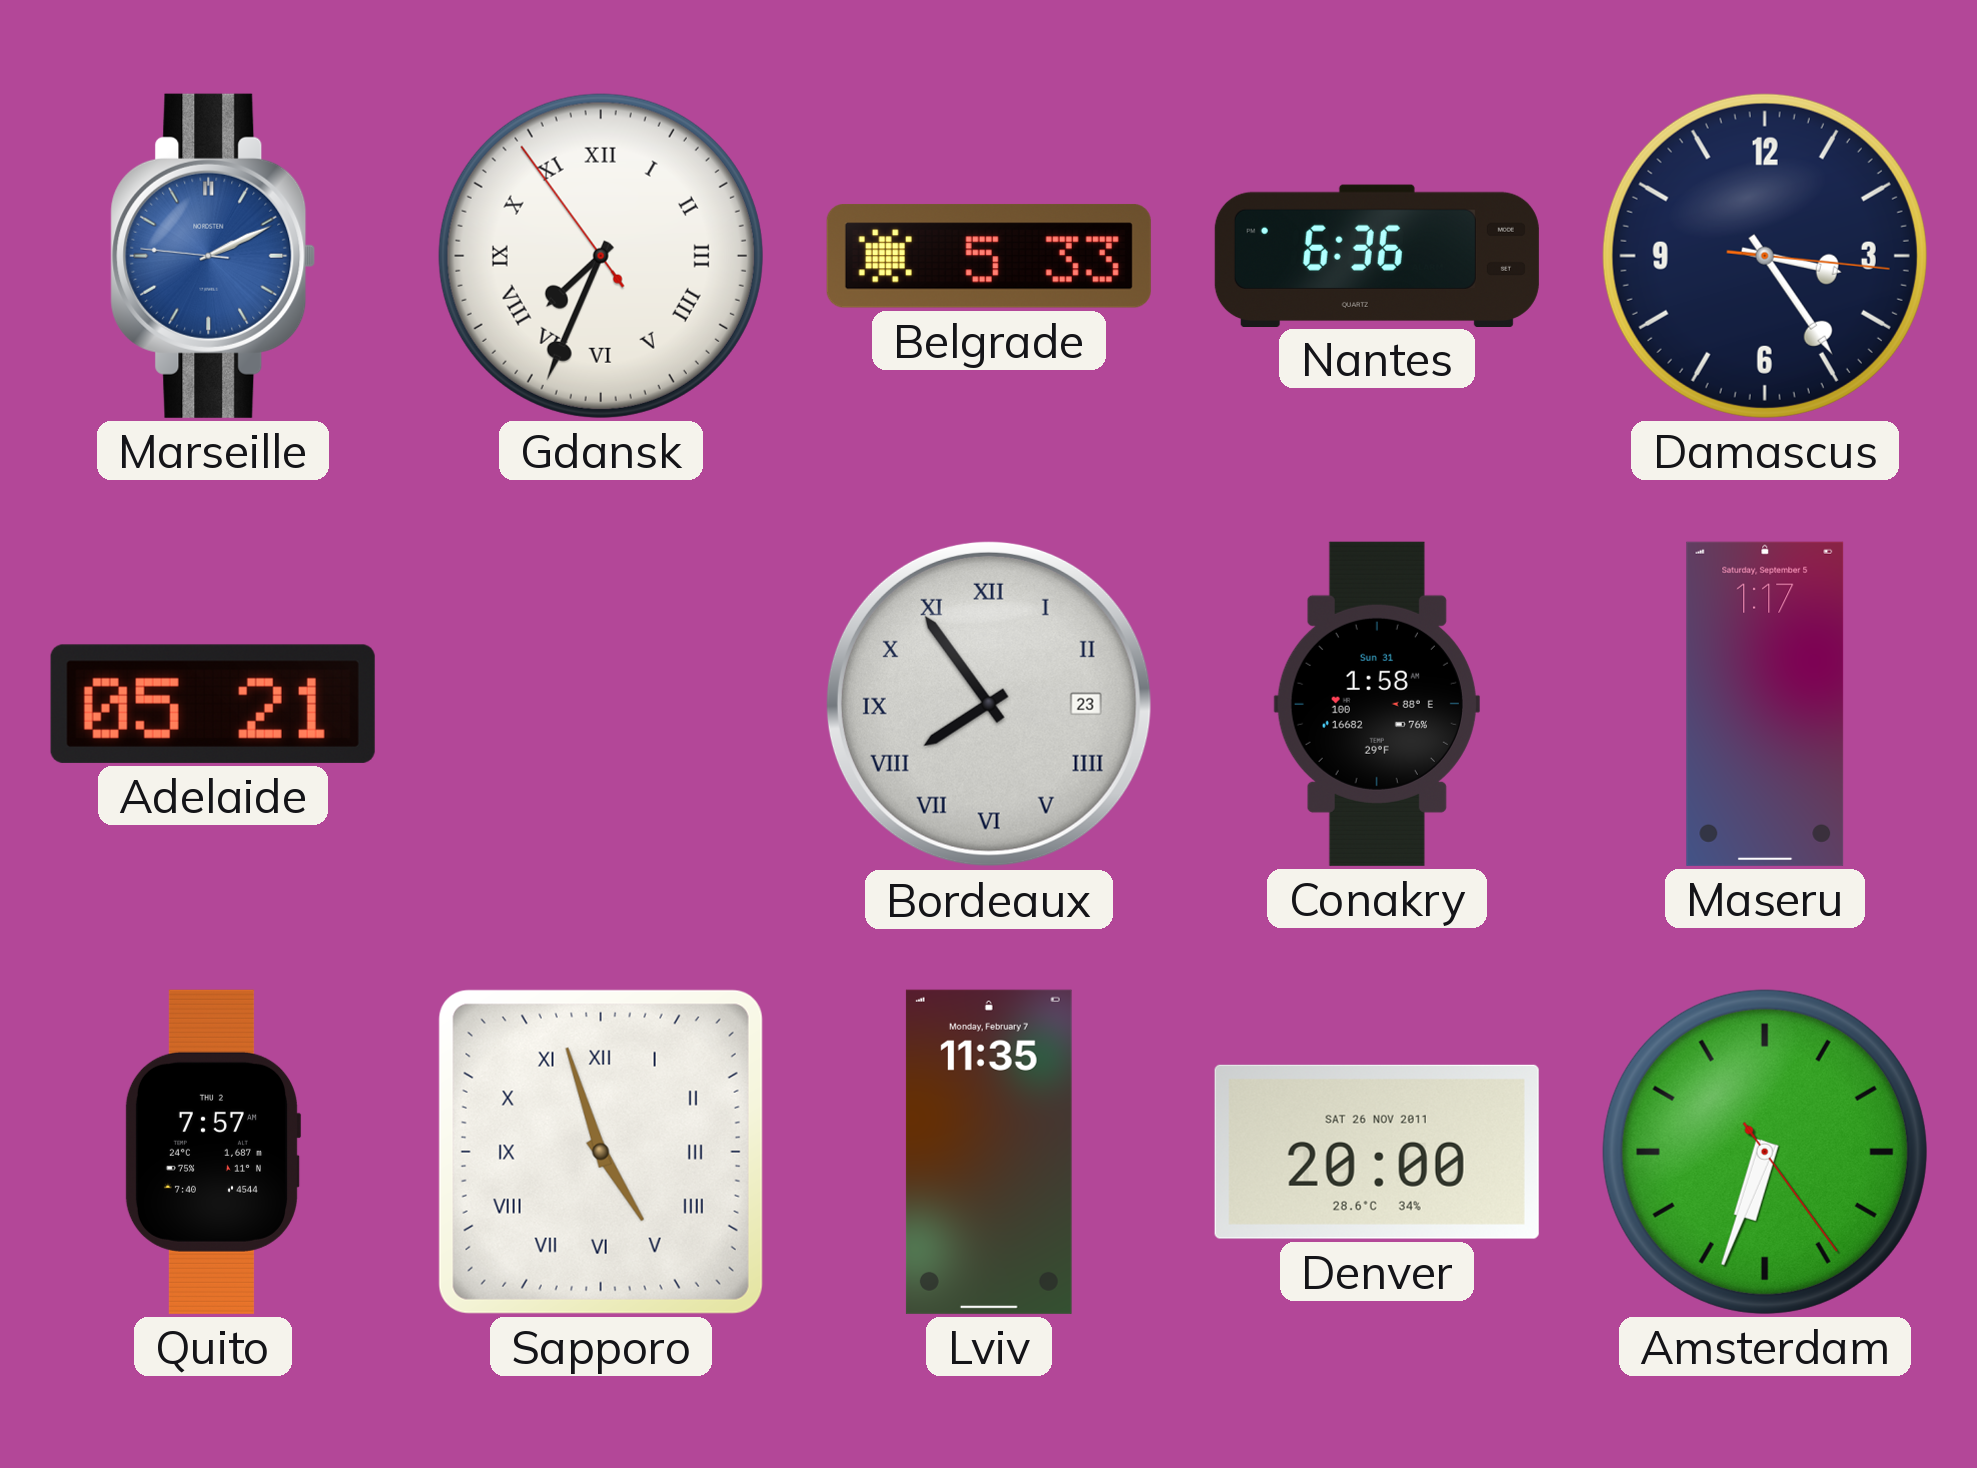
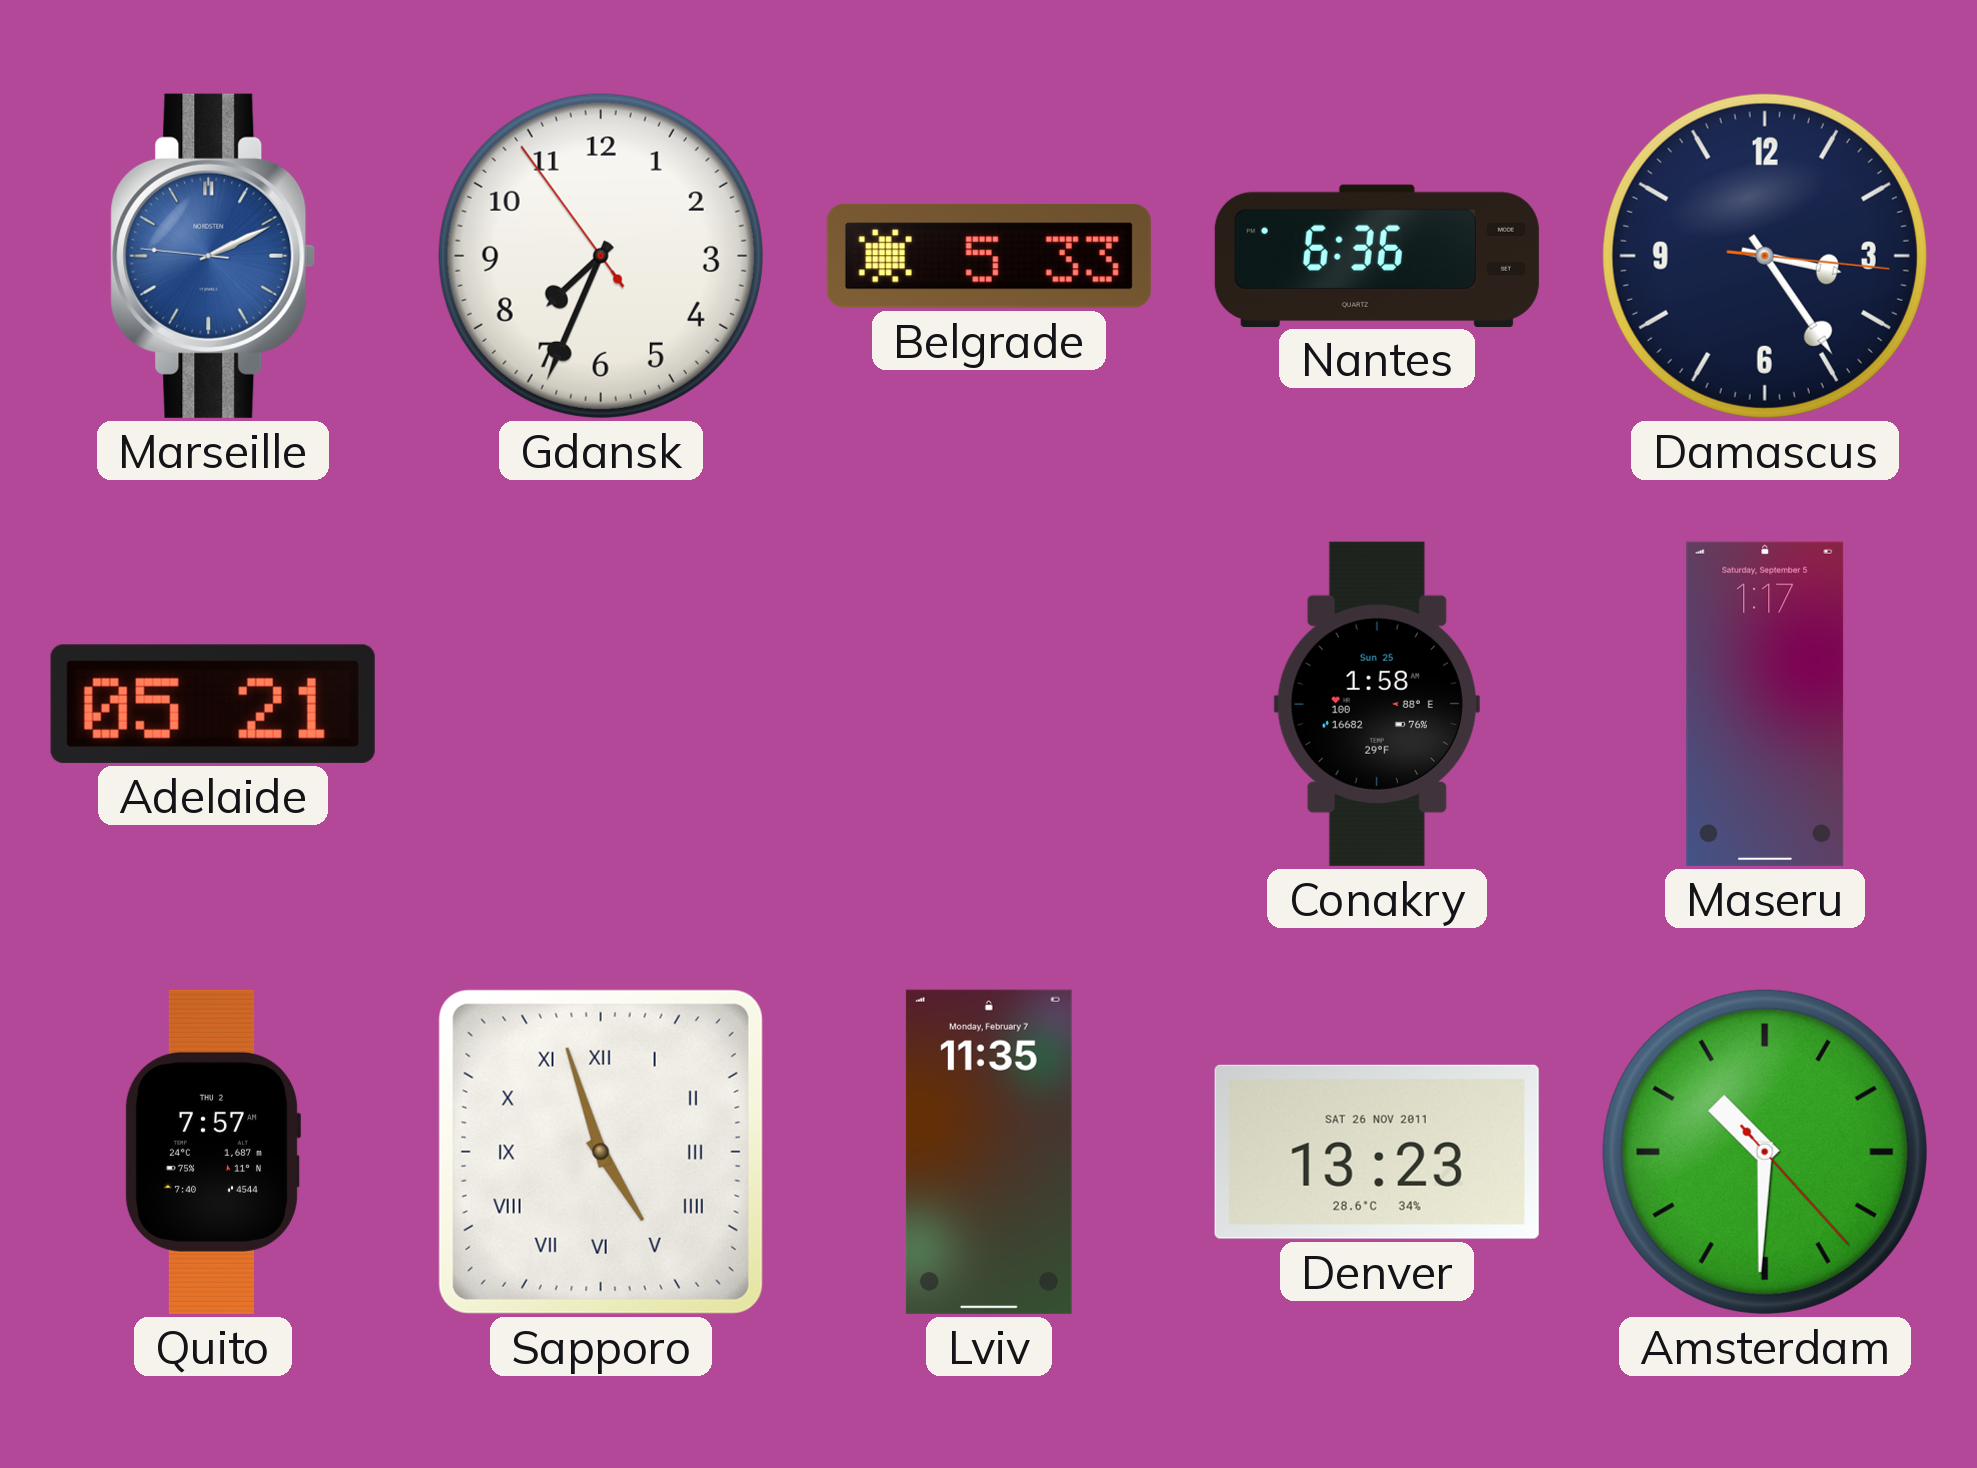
Gdansk numerals: Roman -> Arabic (601, 256)
Bordeaux: 7:54 -> none (989, 704)
Conakry date: Sun 31 -> Sun 25 (1377, 704)
Denver: 20:00 -> 13:23 (1377, 1152)
Amsterdam: 6:33 -> 10:30 (1765, 1152)
